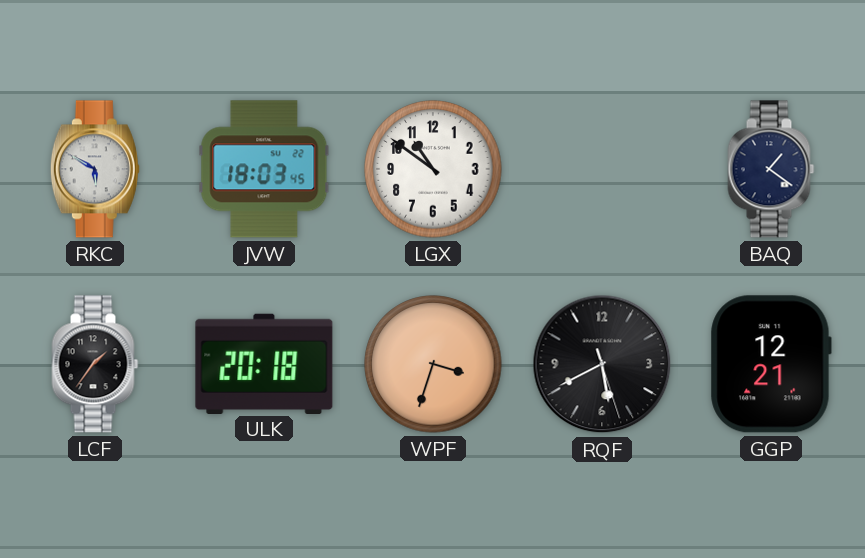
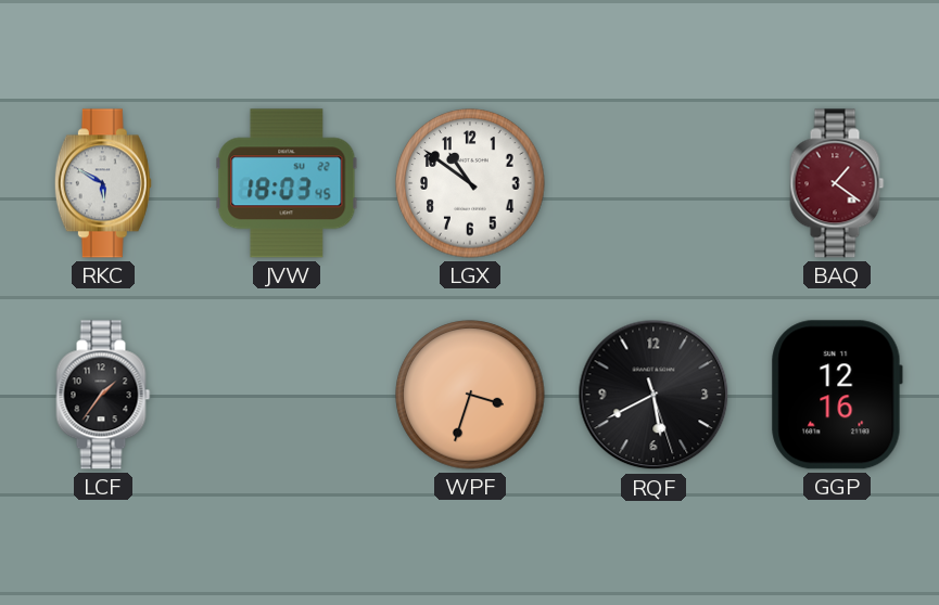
BAQ dial: navy -> burgundy (837, 183)
ULK: 20:18 -> none (264, 363)
GGP: 12:21 -> 12:16 (837, 395)
